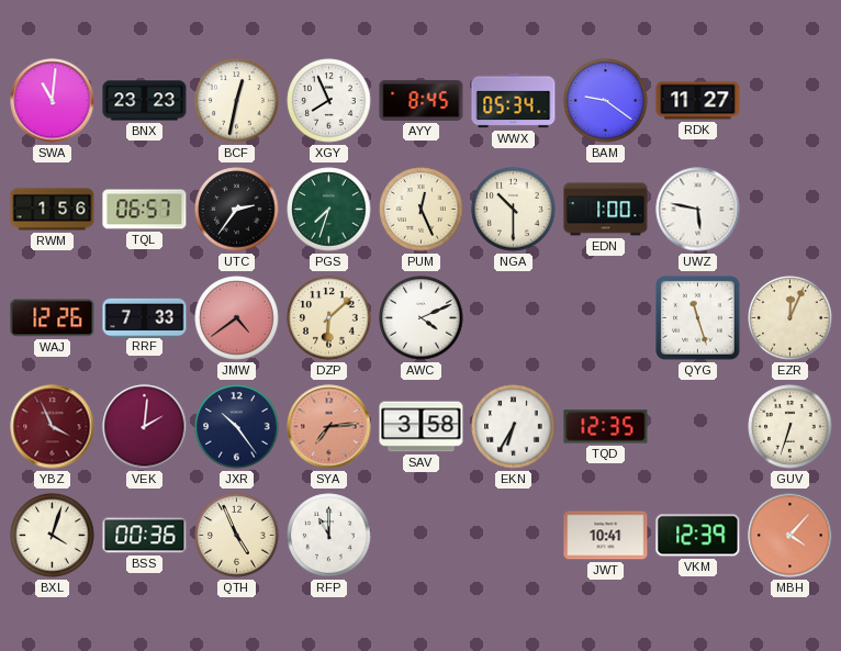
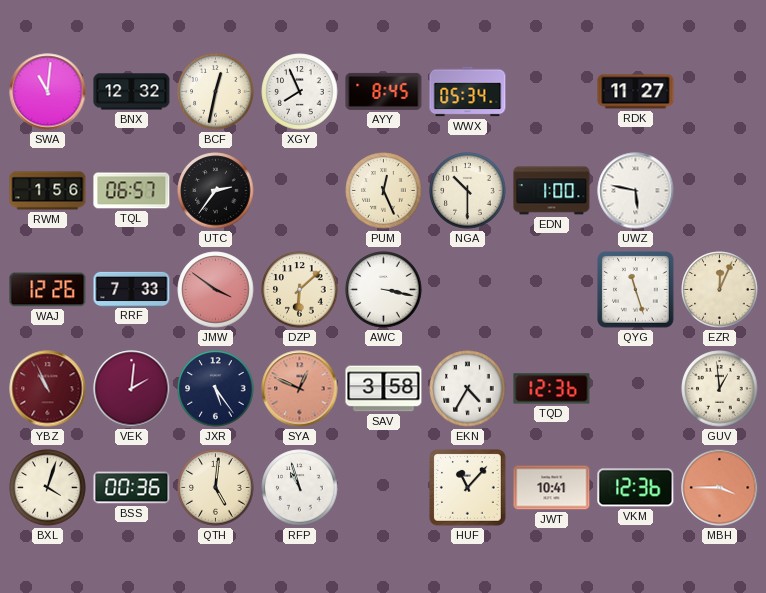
BNX: 23:23 -> 12:32 (132, 92)
BAM: 9:21 -> none (606, 101)
PGS: 7:33 -> none (329, 210)
JMW: 4:39 -> 3:51 (216, 290)
AWC: 4:11 -> 3:17 (384, 290)
YBZ: 3:56 -> 10:56 (48, 389)
JXR: 10:24 -> 5:24 (216, 389)
SYA: 7:14 -> 12:49 (300, 389)
EKN: 6:35 -> 4:35 (468, 389)
TQD: 12:35 -> 12:36 (552, 389)
GUV: 6:33 -> 12:59 (720, 389)
QTH: 4:56 -> 5:01 (216, 488)
RFP: 11:00 -> 10:57 (300, 488)
HUF: none -> 11:07 (468, 488)
VKM: 12:39 -> 12:36 (636, 488)
MBH: 4:07 -> 3:45 (720, 488)
